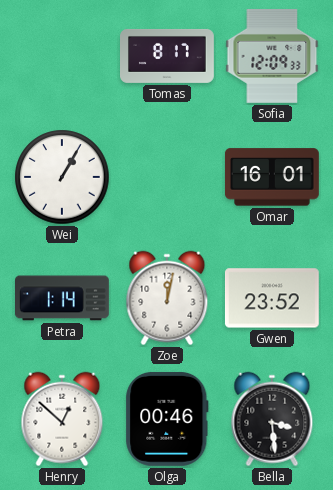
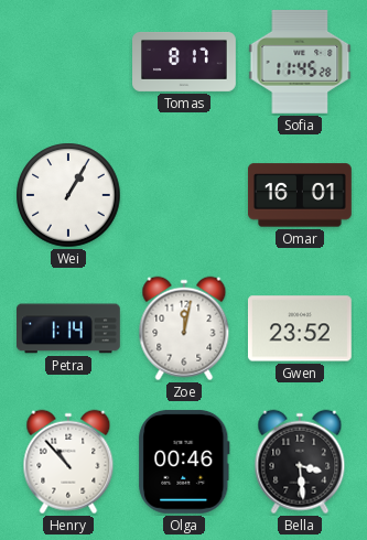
Sofia: 12:09 -> 11:45 (300, 62)
Henry: 12:52 -> 10:53 (68, 462)
